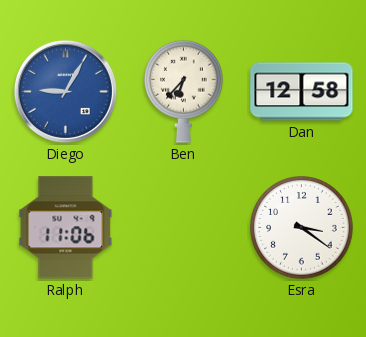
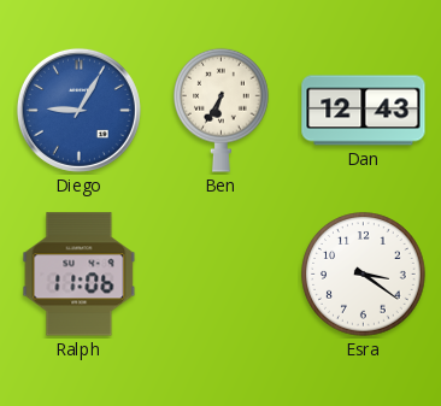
Ben: 6:37 -> 6:35 (222, 110)
Dan: 12:58 -> 12:43 (364, 111)
